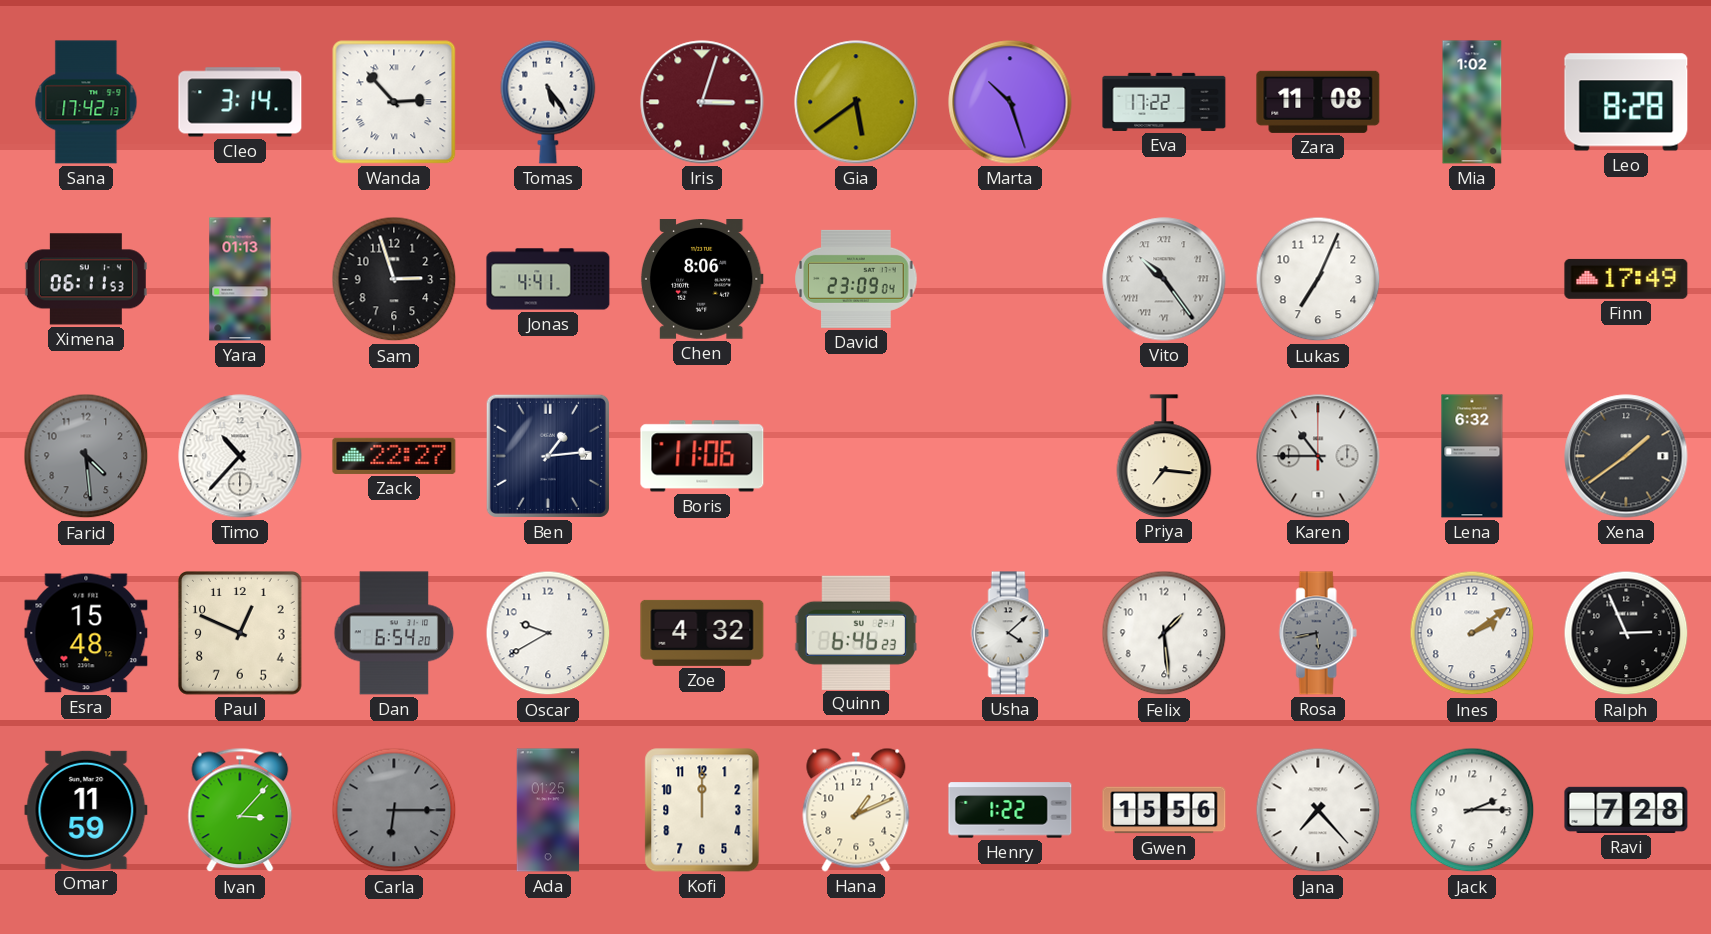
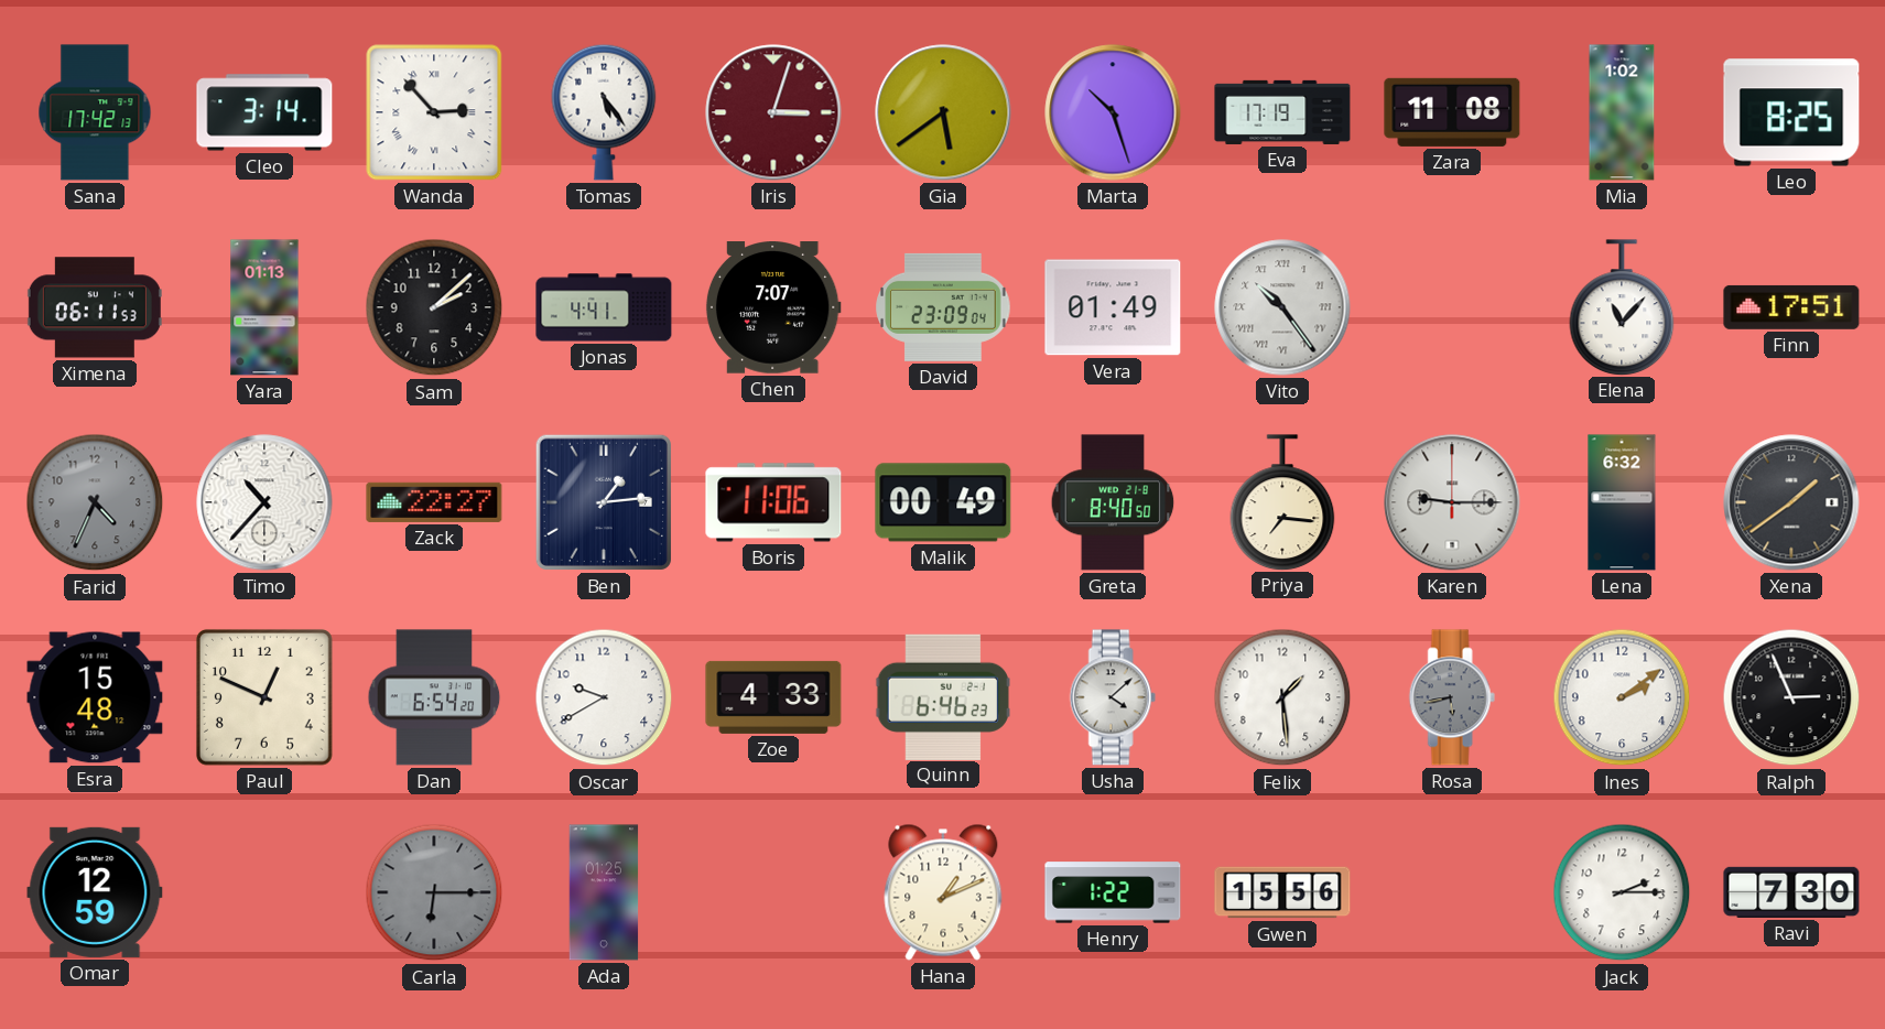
Eva: 17:22 -> 17:19 (1282, 112)
Leo: 8:28 -> 8:25 (1791, 112)
Sam: 2:57 -> 2:08 (434, 307)
Chen: 8:06 -> 7:07 (773, 308)
Vera: none -> 01:49 (1113, 307)
Lukas: 7:04 -> none (1318, 279)
Elena: none -> 11:07 (1622, 307)
Finn: 17:49 -> 17:51 (1791, 307)
Farid: 4:29 -> 4:34 (95, 502)
Malik: none -> 00:49 (943, 502)
Greta: none -> 8:40 (1113, 502)
Karen: 10:45 -> 9:15 (1452, 502)
Zoe: 4:32 -> 4:33 (773, 697)
Omar: 11:59 -> 12:59 (95, 892)
Ivan: 3:07 -> none (240, 810)
Kofi: 12:00 -> none (702, 810)
Jana: 7:23 -> none (1318, 810)
Ravi: 7:28 -> 7:30 (1791, 892)
